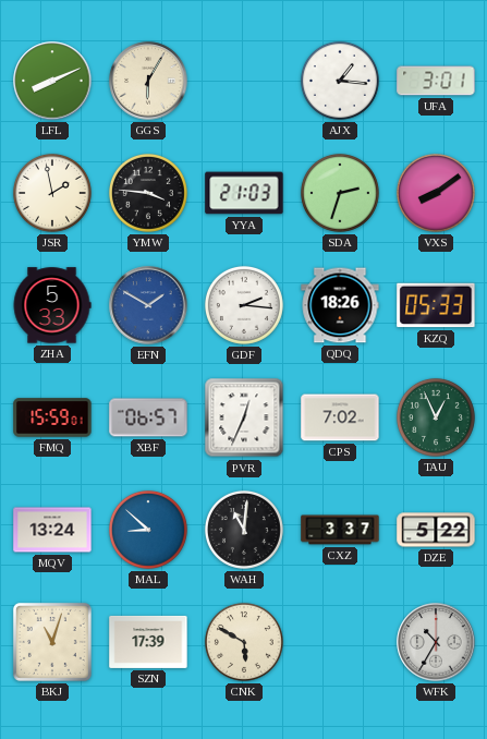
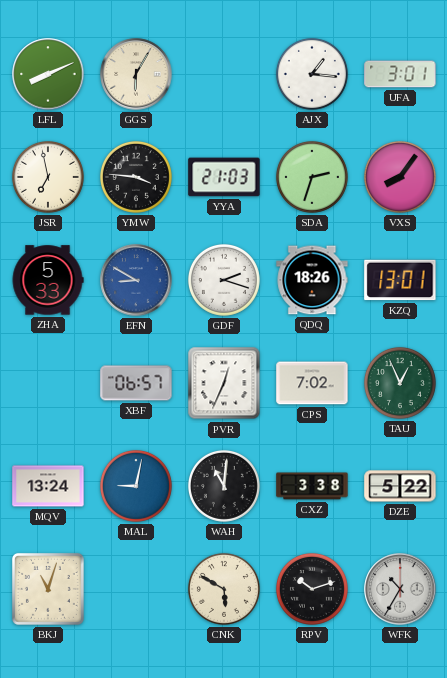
JSR: 1:58 -> 6:58 (48, 177)
VXS: 8:09 -> 8:06 (400, 177)
EFN: 1:50 -> 8:50 (136, 280)
GDF: 2:16 -> 2:18 (224, 280)
KZQ: 05:33 -> 13:01 (400, 280)
FMQ: 15:59 -> none (52, 417)
MAL: 8:52 -> 9:02 (136, 486)
CXZ: 3:37 -> 3:38 (312, 486)
SZN: 17:39 -> none (148, 642)
RPV: none -> 10:12 (312, 589)
